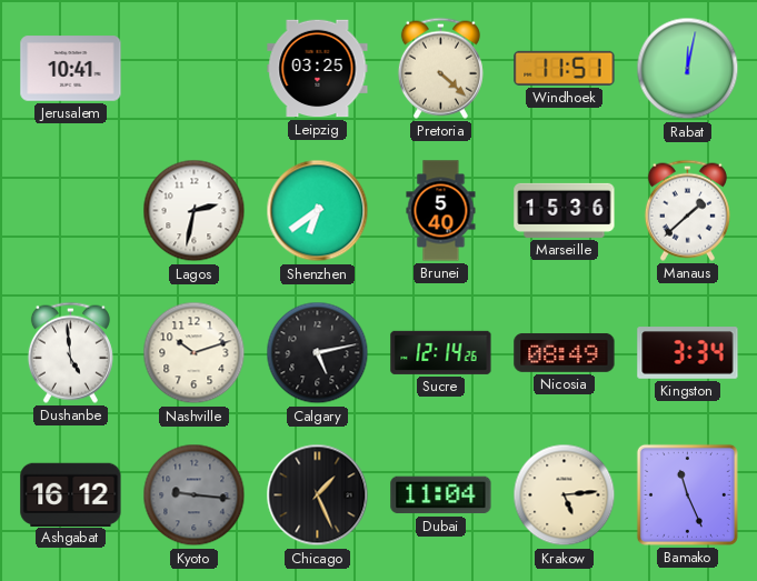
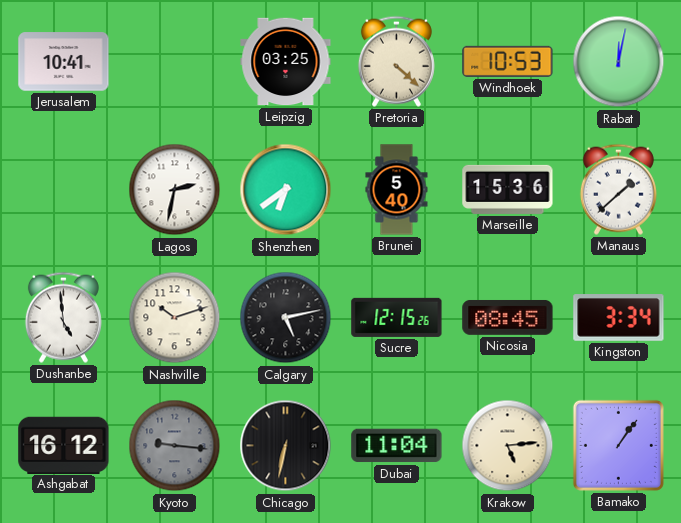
Windhoek: 11:51 -> 10:53 (508, 61)
Sucre: 12:14 -> 12:15 (397, 317)
Nicosia: 08:49 -> 08:45 (508, 317)
Chicago: 1:26 -> 6:32 (286, 446)
Bamako: 11:26 -> 1:06 (618, 445)
